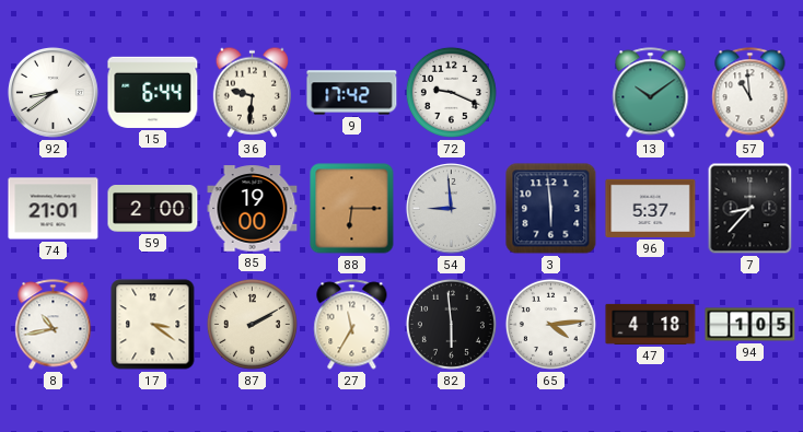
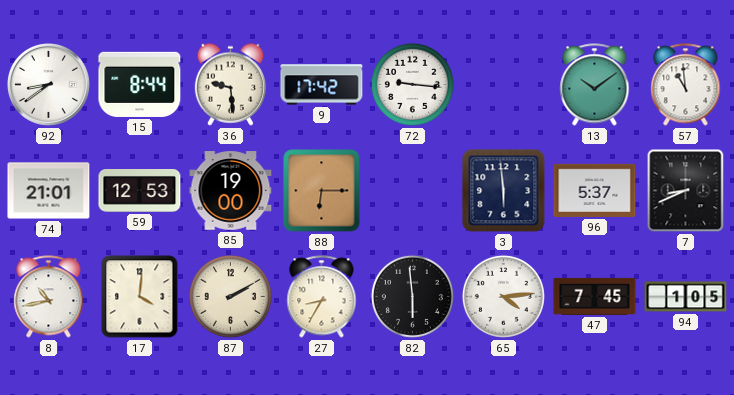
15: 6:44 -> 8:44 (140, 84)
36: 9:31 -> 9:29 (230, 84)
72: 9:19 -> 9:16 (412, 84)
59: 2:00 -> 12:53 (140, 191)
54: 8:59 -> none (451, 208)
7: 8:37 -> 8:41 (686, 191)
17: 3:21 -> 4:01 (140, 297)
27: 11:35 -> 8:35 (322, 297)
47: 4:18 -> 7:45 (595, 296)
